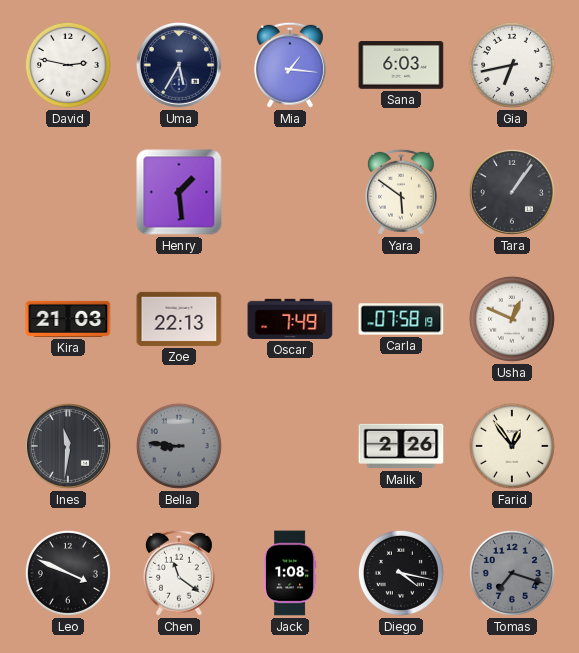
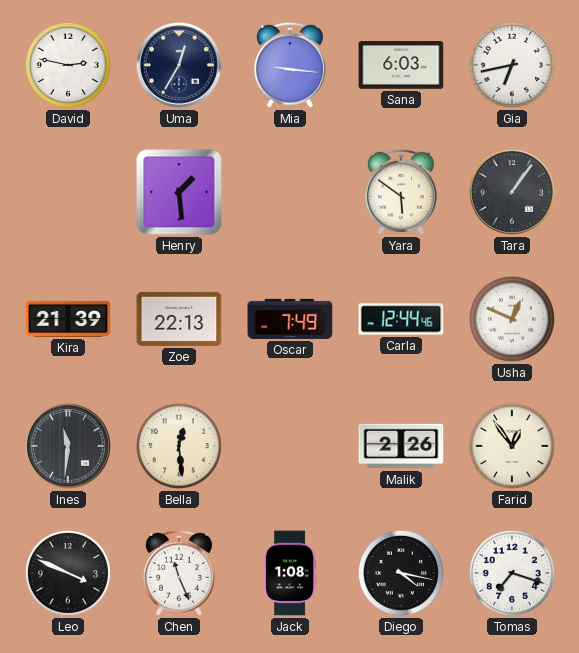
Uma: 5:35 -> 12:35 (179, 65)
Mia: 1:16 -> 9:16 (290, 65)
Kira: 21:03 -> 21:39 (68, 319)
Carla: 07:58 -> 12:44 (401, 319)
Bella: 8:46 -> 12:29 (179, 446)
Bella dial: grey -> cream (179, 446)
Chen: 11:21 -> 11:26 (179, 573)
Tomas dial: grey -> white (512, 573)
